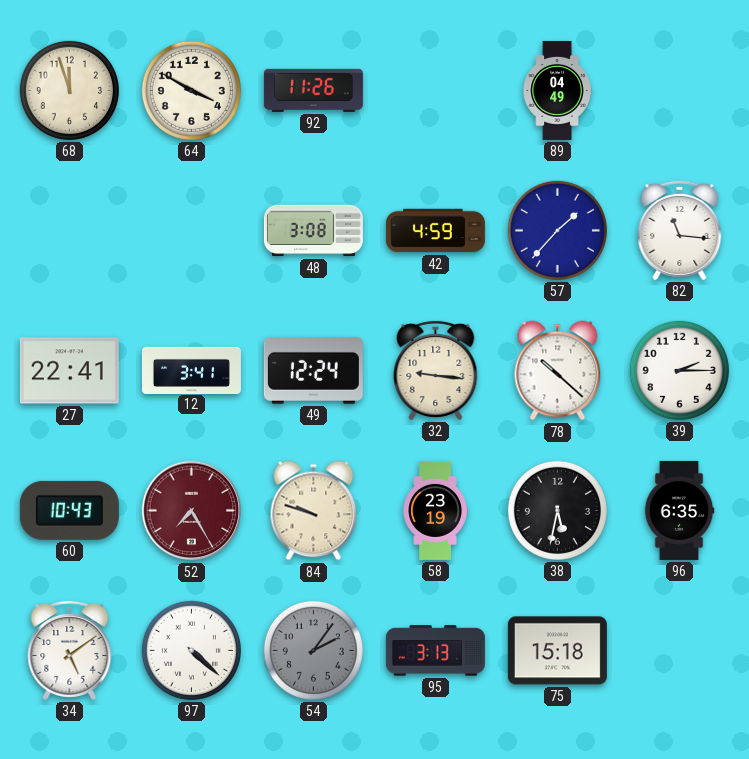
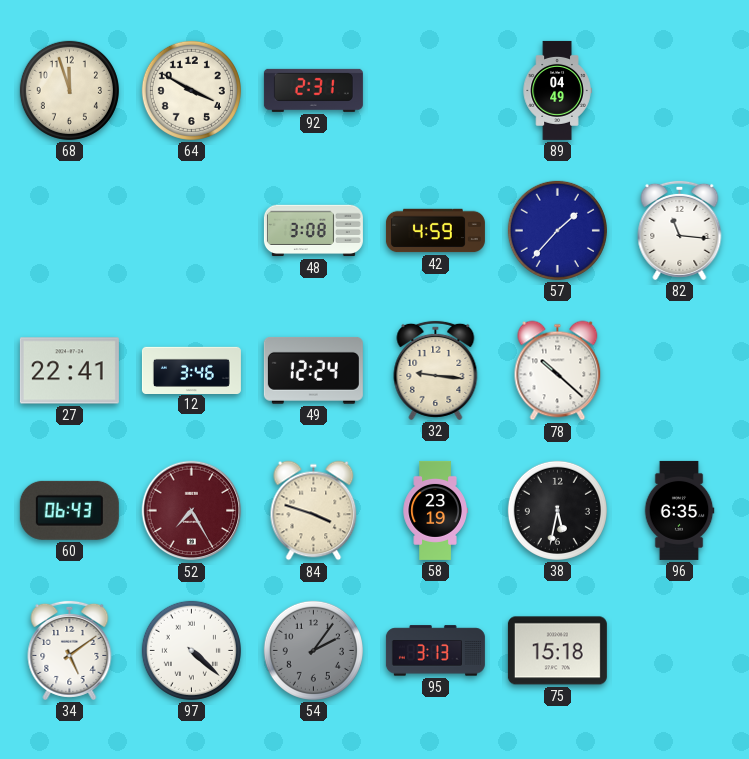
92: 11:26 -> 2:31 (313, 90)
12: 3:41 -> 3:46 (191, 370)
39: 2:15 -> none (679, 370)
60: 10:43 -> 06:43 (69, 510)
84: 9:48 -> 3:48 (314, 511)
